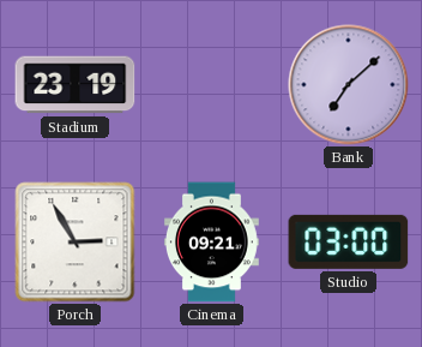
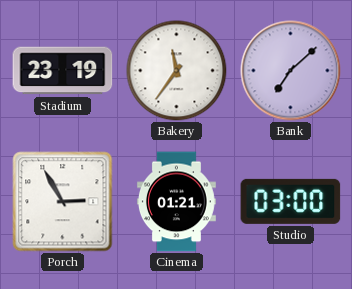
Bakery: none -> 11:36 (177, 71)
Cinema: 09:21 -> 01:21 (176, 202)
